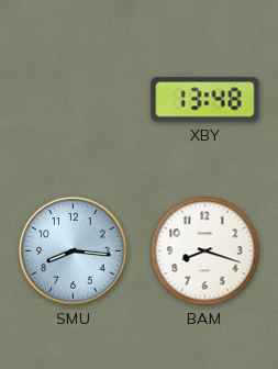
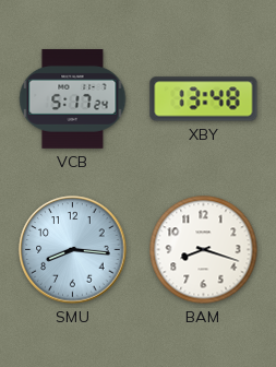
VCB: none -> 5:17 (73, 99)
